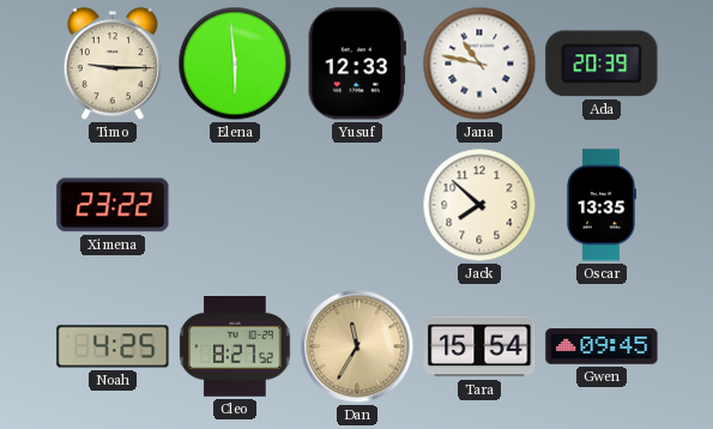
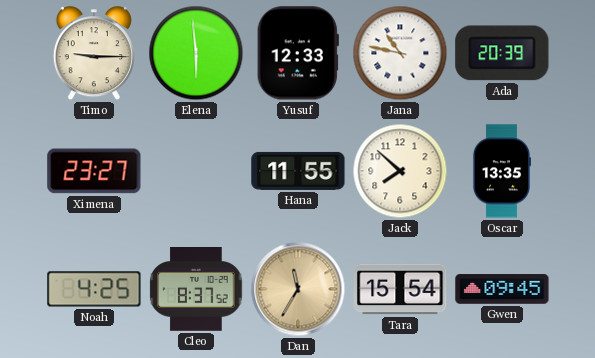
Ximena: 23:22 -> 23:27 (94, 171)
Hana: none -> 11:55 (298, 171)
Cleo: 8:27 -> 8:37 (196, 290)
